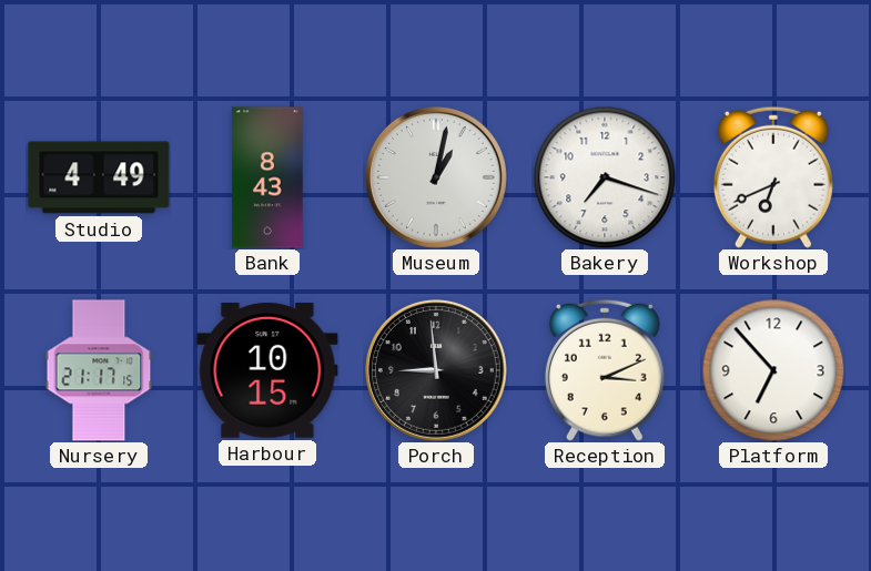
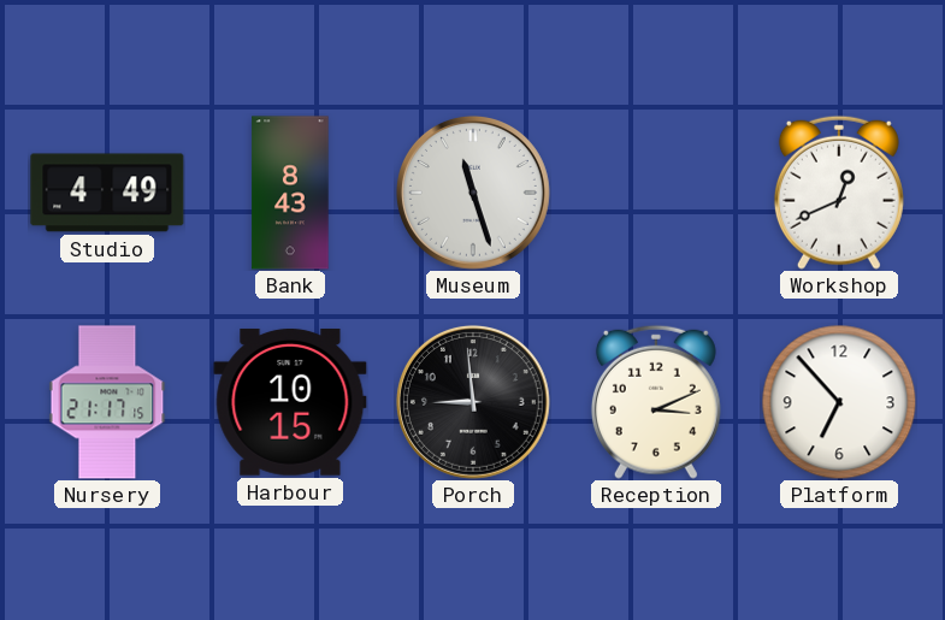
Museum: 1:02 -> 11:27 (473, 193)
Bakery: 7:18 -> none (605, 177)
Workshop: 6:41 -> 12:41 (839, 193)
